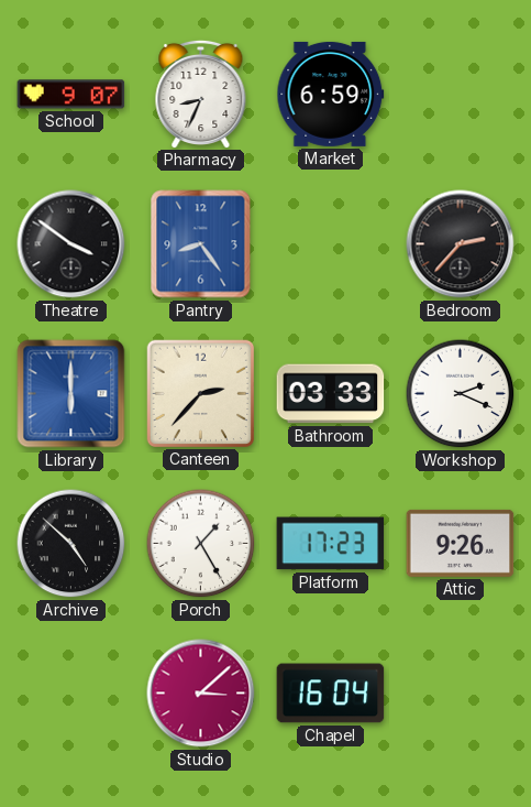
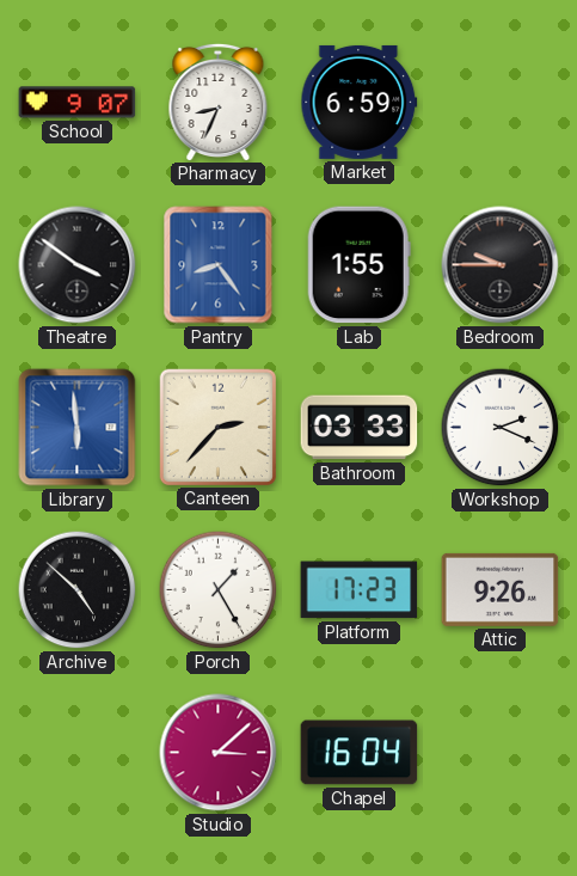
Lab: none -> 1:55 (358, 265)
Bedroom: 2:37 -> 9:45 (501, 265)
Library: 6:00 -> 5:59 (78, 428)
